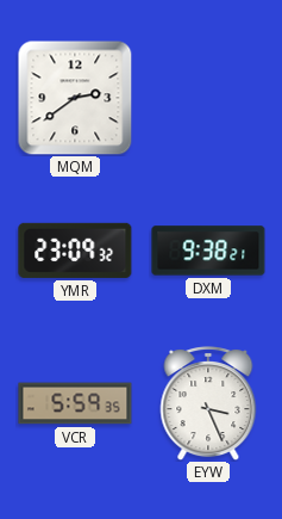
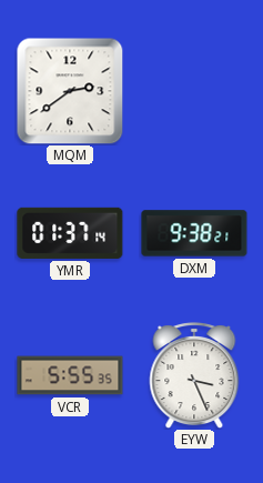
YMR: 23:09 -> 01:37 (70, 233)
VCR: 5:59 -> 5:55 (70, 375)
